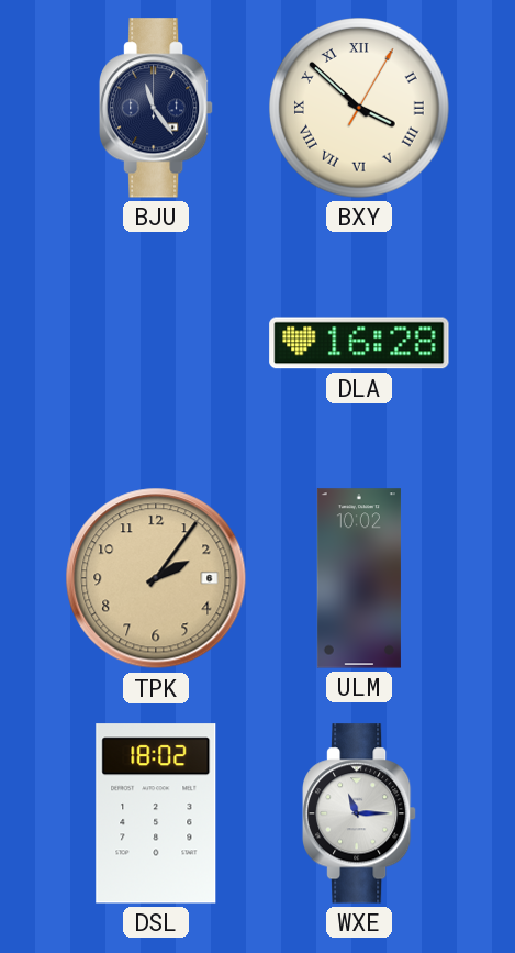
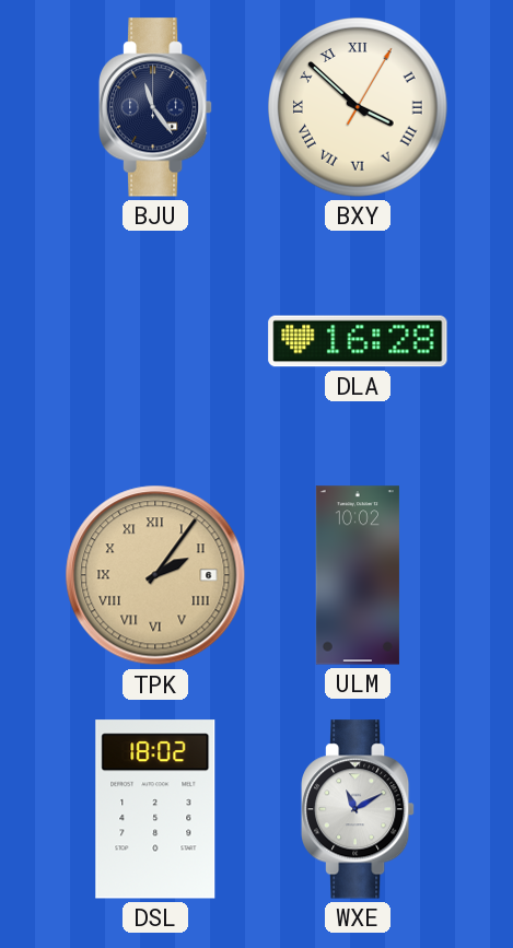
TPK numerals: Arabic -> Roman (155, 575)
WXE: 11:15 -> 11:10 (358, 809)
